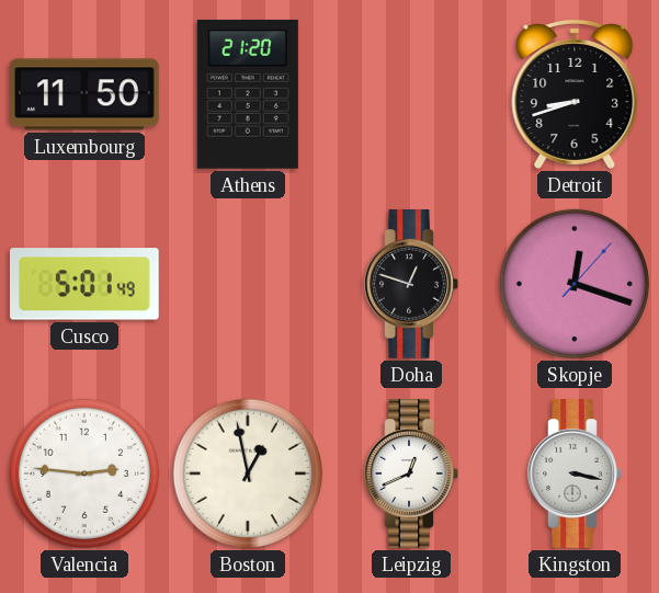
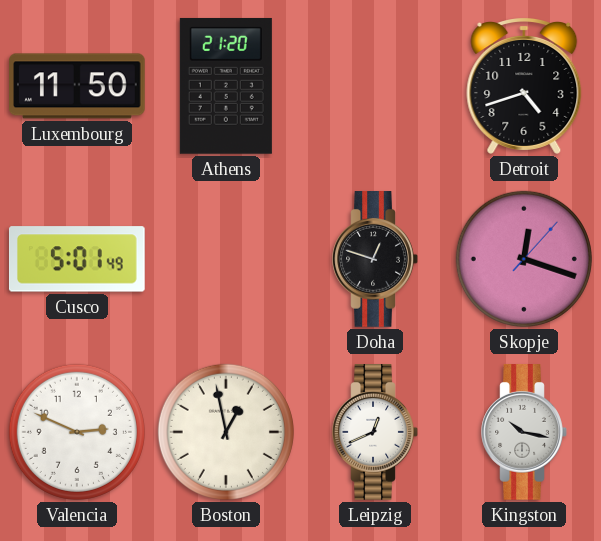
Detroit: 8:42 -> 4:42 (524, 86)
Valencia: 2:46 -> 2:49 (77, 432)
Kingston: 3:17 -> 10:17 (524, 433)
